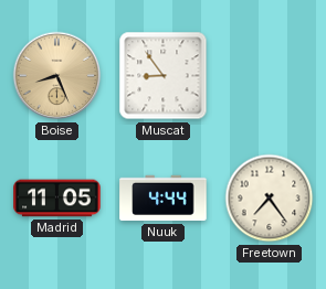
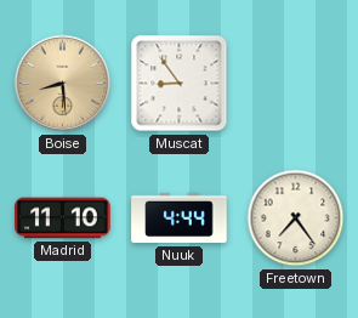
Boise: 8:26 -> 8:29 (63, 84)
Madrid: 11:05 -> 11:10 (63, 218)
